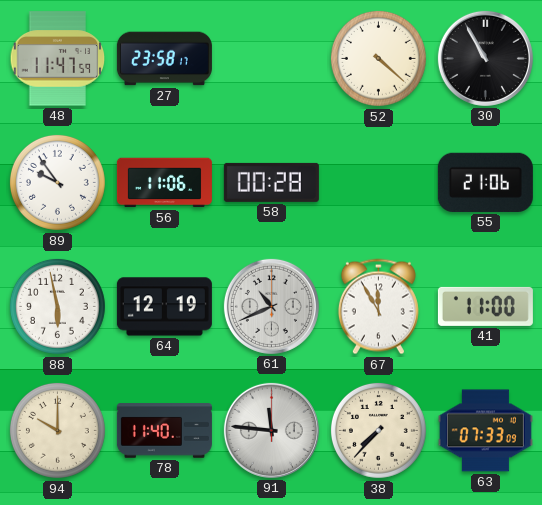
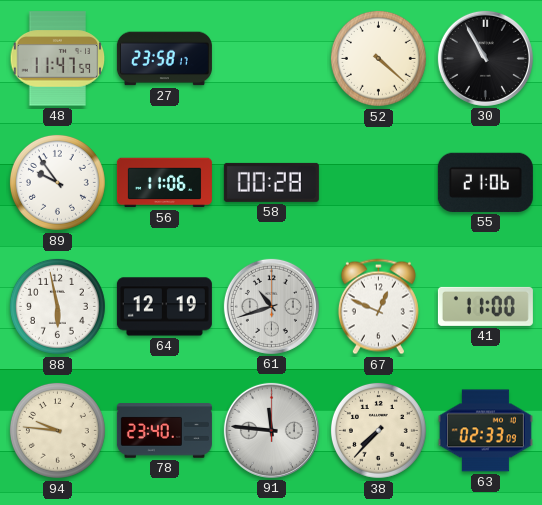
61: 10:41 -> 10:42 (271, 306)
67: 11:55 -> 12:49 (378, 307)
94: 10:00 -> 9:46 (57, 430)
78: 11:40 -> 23:40 (164, 431)
63: 07:33 -> 02:33 (485, 431)
